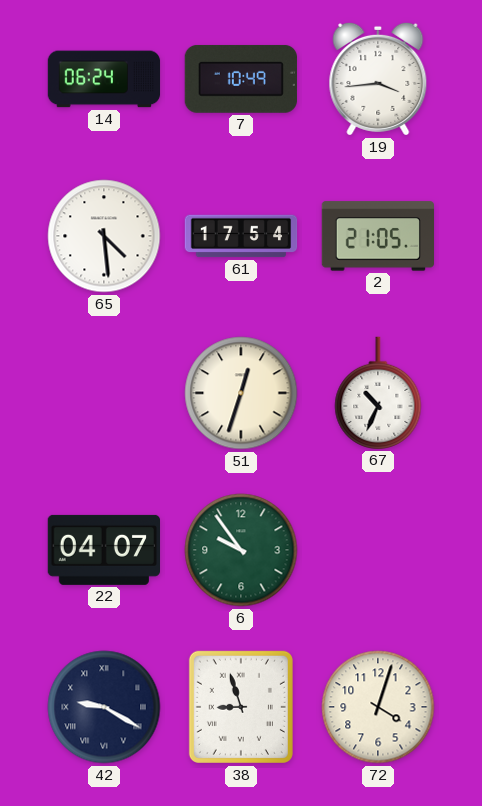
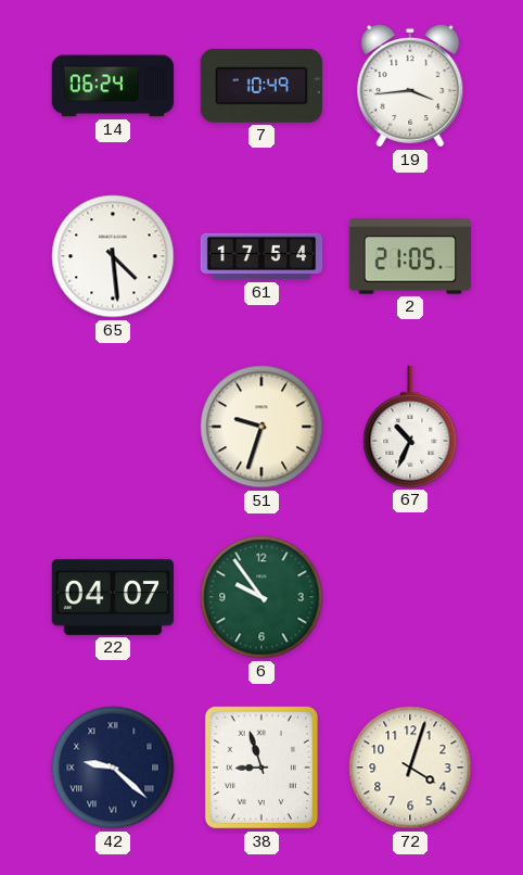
51: 12:33 -> 9:33 (261, 427)
42: 9:20 -> 9:22 (113, 768)
